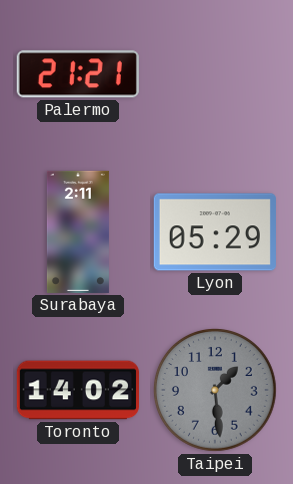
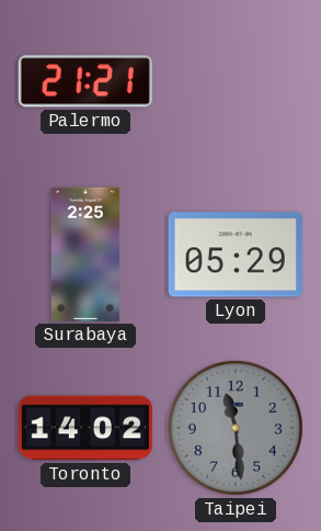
Surabaya: 2:11 -> 2:25 (85, 255)
Taipei: 1:29 -> 11:29 (237, 429)
